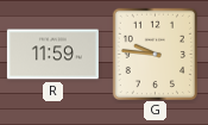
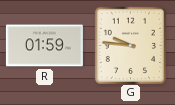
R: 11:59 -> 01:59 (44, 46)
